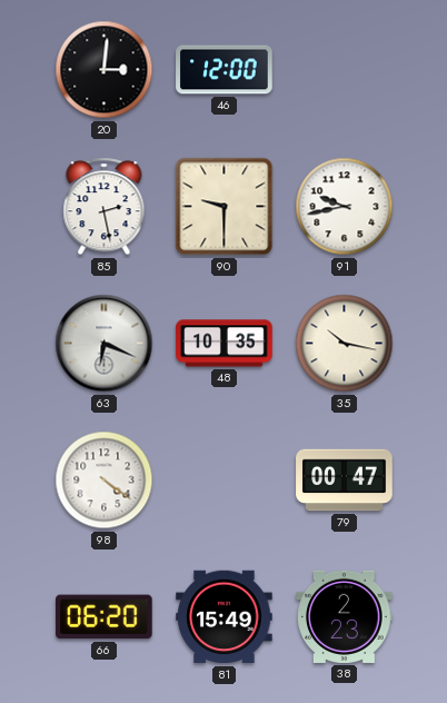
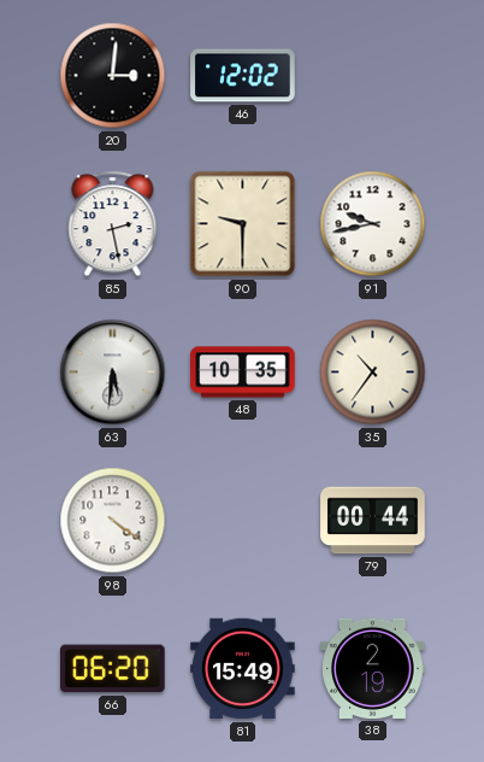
46: 12:00 -> 12:02 (243, 76)
63: 6:19 -> 5:31 (113, 373)
35: 10:17 -> 10:36 (373, 373)
79: 00:47 -> 00:44 (373, 521)
38: 2:23 -> 2:19 (373, 668)
